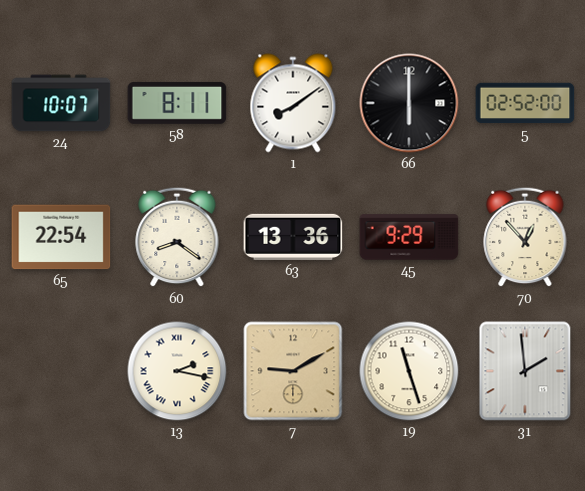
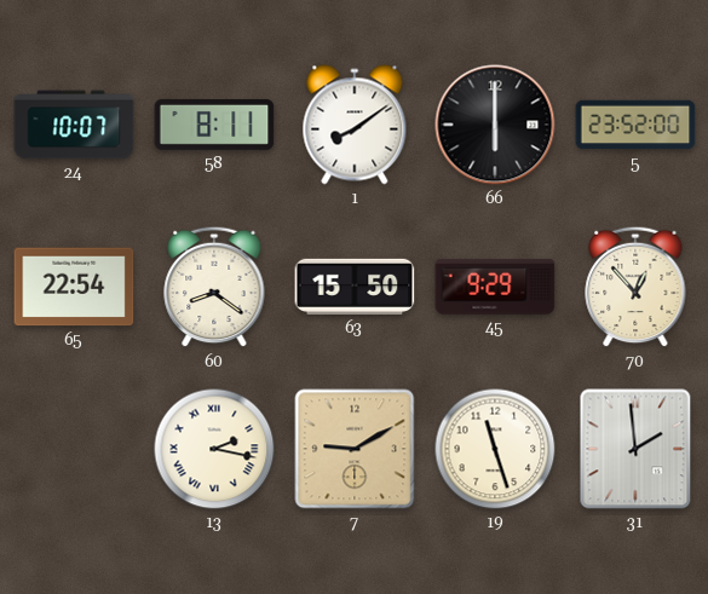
5: 02:52 -> 23:52 (635, 125)
63: 13:36 -> 15:50 (355, 287)
